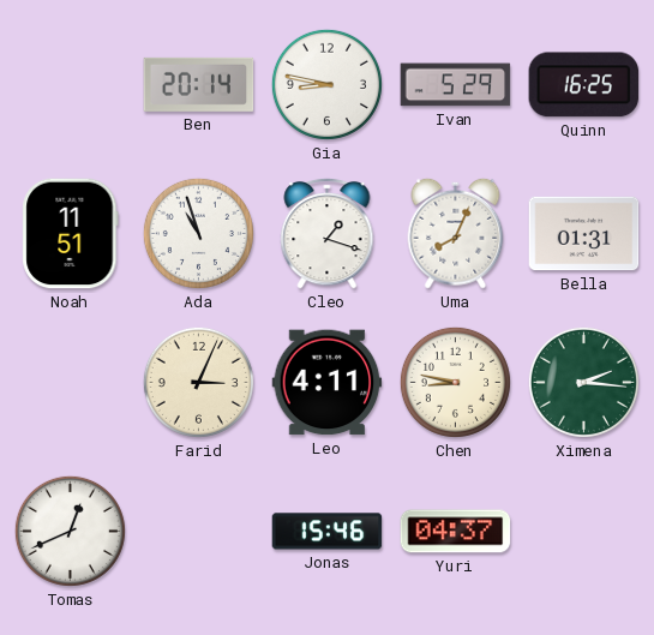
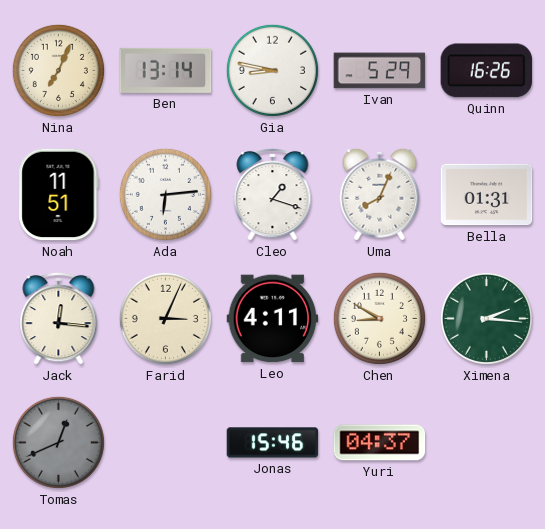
Nina: none -> 7:04 (58, 70)
Ben: 20:14 -> 13:14 (166, 70)
Quinn: 16:25 -> 16:26 (487, 71)
Ada: 10:57 -> 6:14 (165, 194)
Jack: none -> 12:16 (59, 318)
Chen: 8:47 -> 8:50 (379, 318)
Tomas dial: white -> grey (58, 442)
